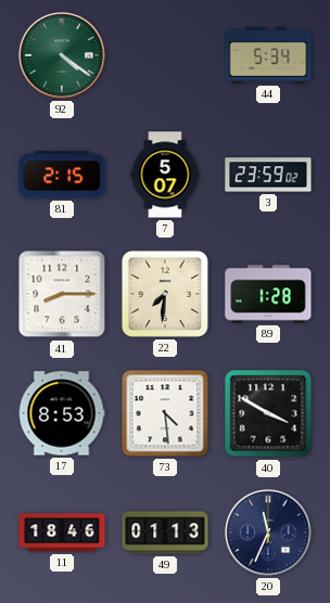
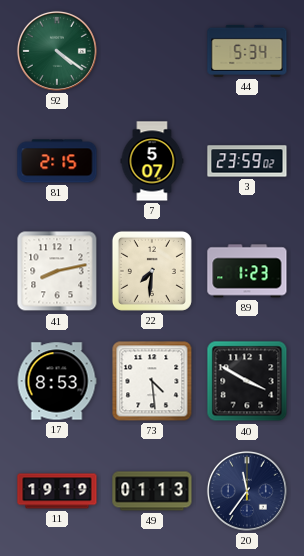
41: 8:15 -> 8:13 (57, 271)
89: 1:28 -> 1:23 (247, 271)
11: 18:46 -> 19:19 (57, 491)
20: 11:34 -> 11:36 (247, 491)
